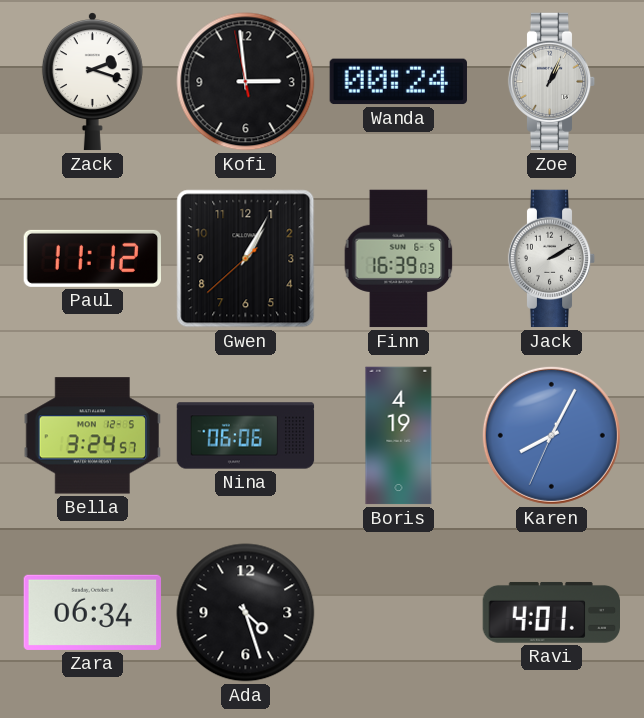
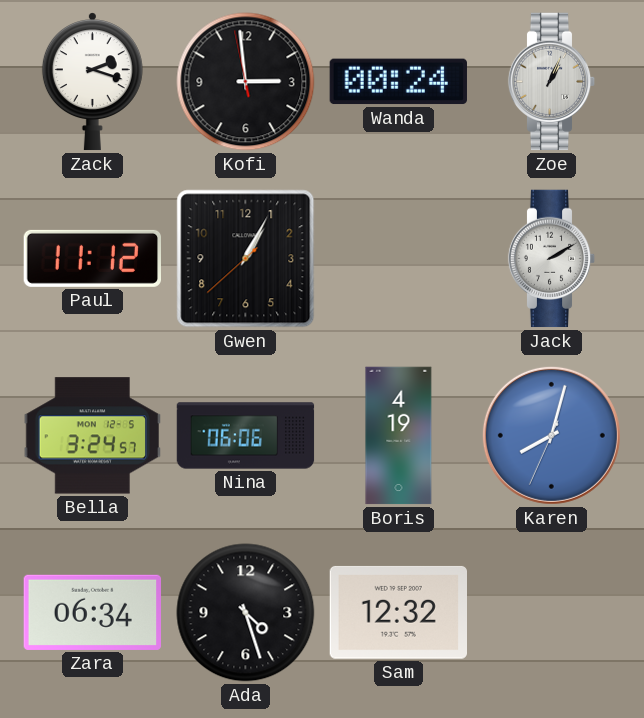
Finn: 16:39 -> none (399, 259)
Karen: 8:04 -> 8:02 (551, 435)
Sam: none -> 12:32 (398, 612)
Ravi: 4:01 -> none (551, 612)
